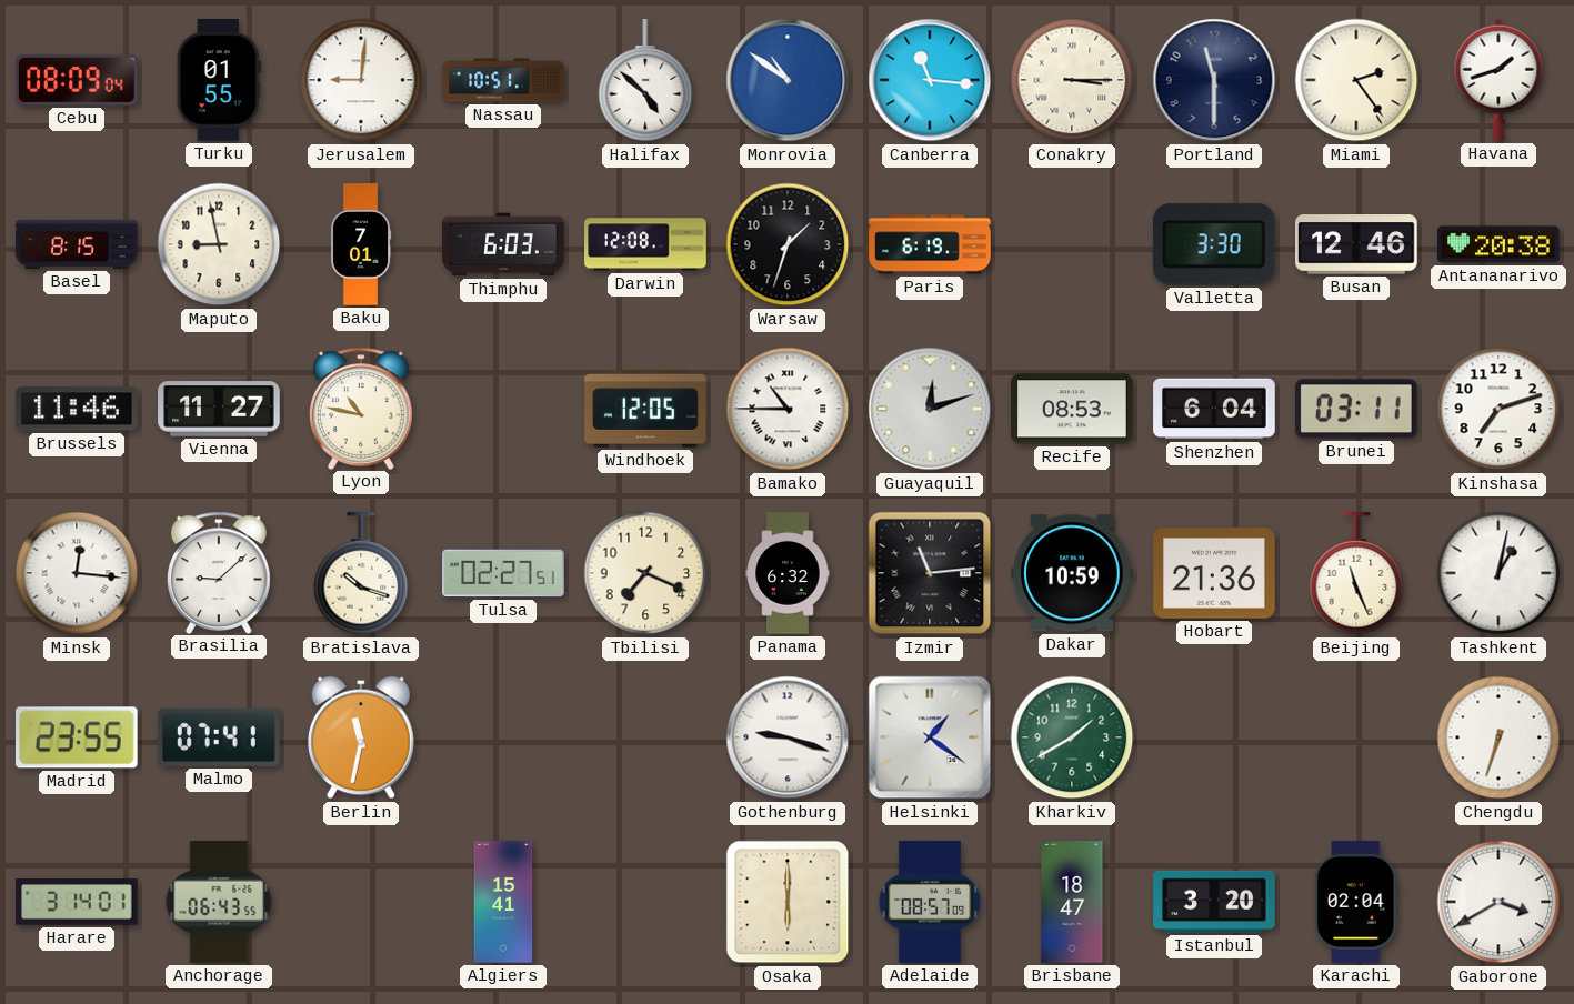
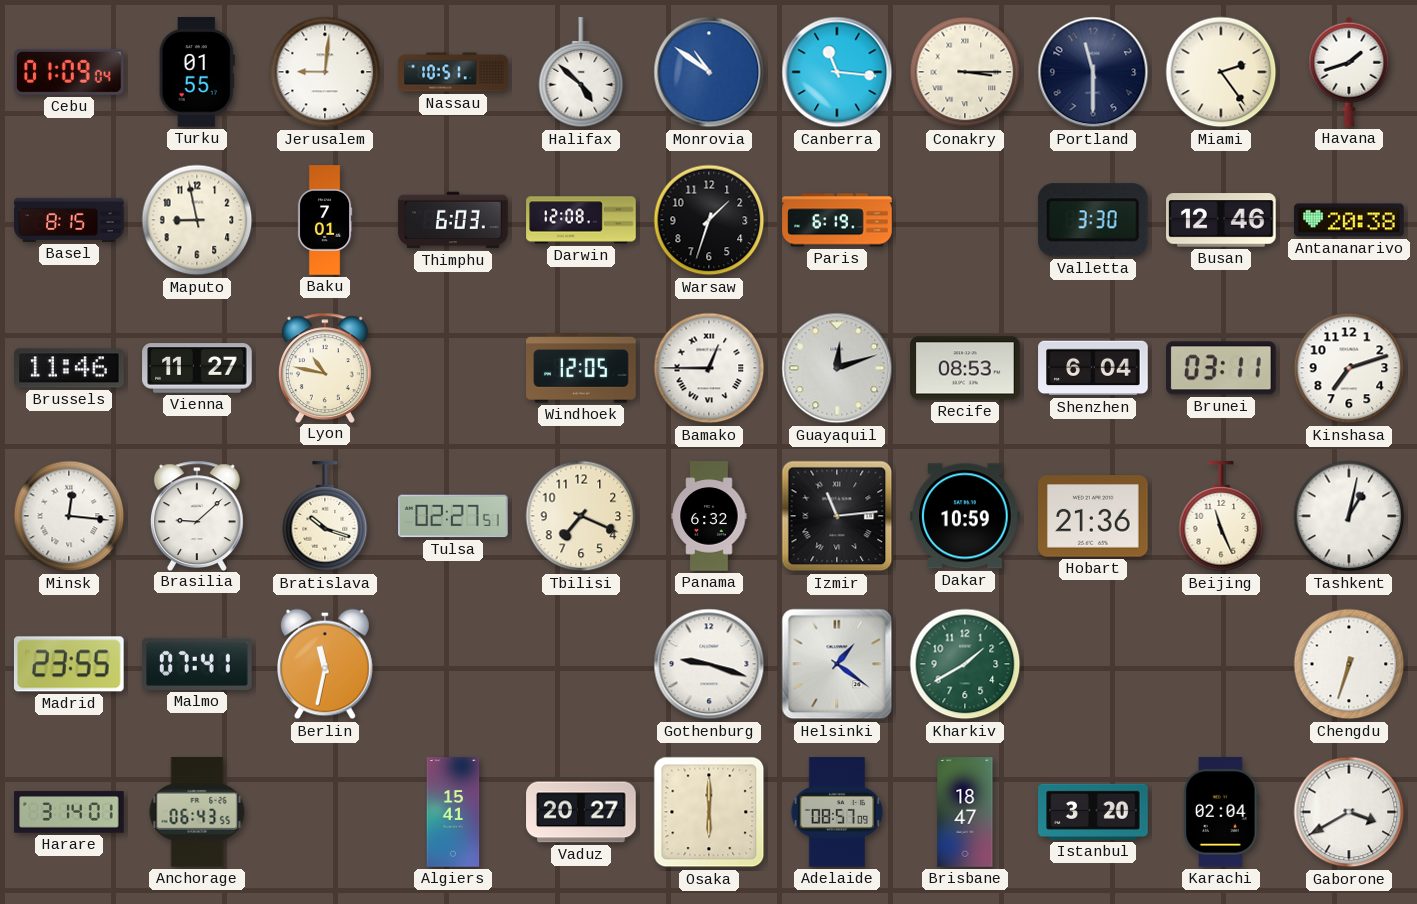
Cebu: 08:09 -> 01:09 (69, 72)
Bamako: 10:45 -> 12:45 (709, 368)
Vaduz: none -> 20:27 (581, 812)
